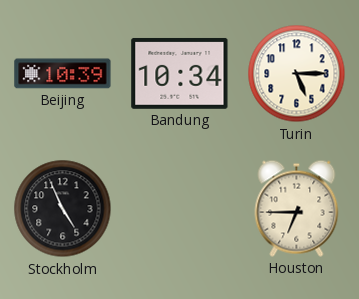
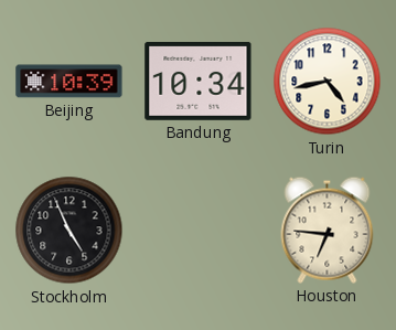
Turin: 5:15 -> 4:43 (328, 82)
Houston: 6:45 -> 6:46 (328, 230)
